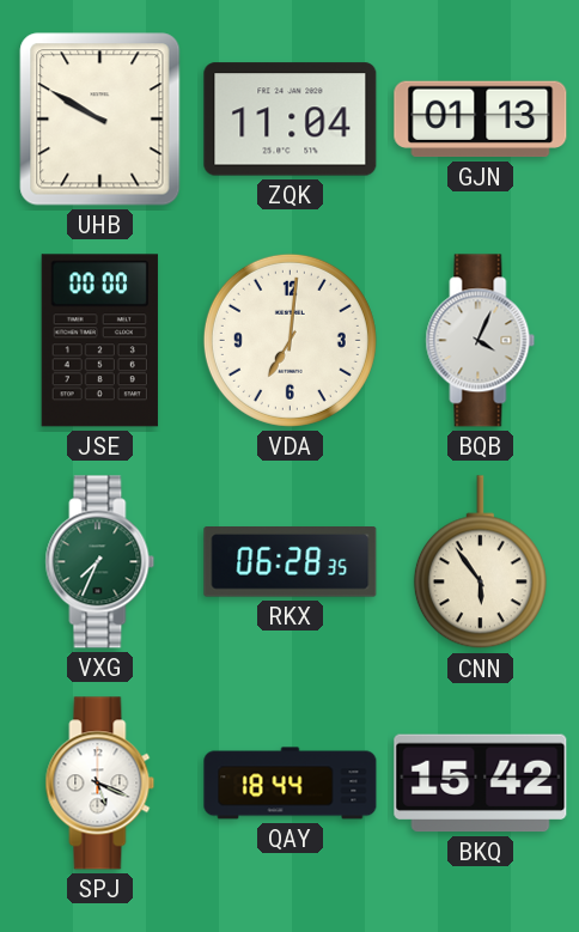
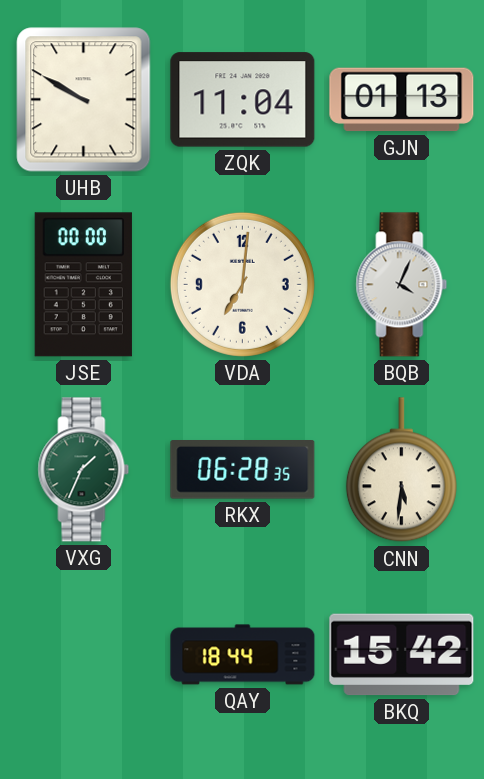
VXG: 7:34 -> 1:34 (84, 470)
CNN: 5:54 -> 5:31 (401, 470)
SPJ: 5:19 -> none (100, 784)
